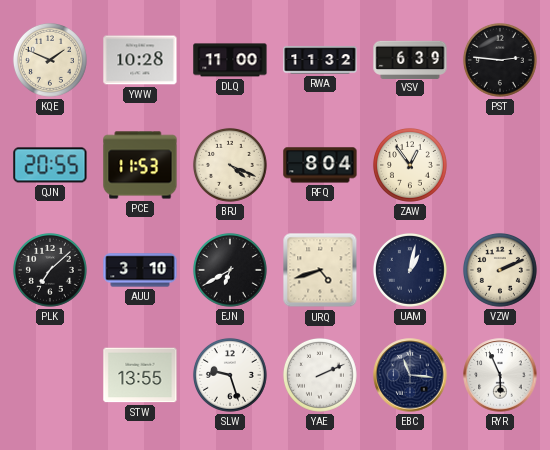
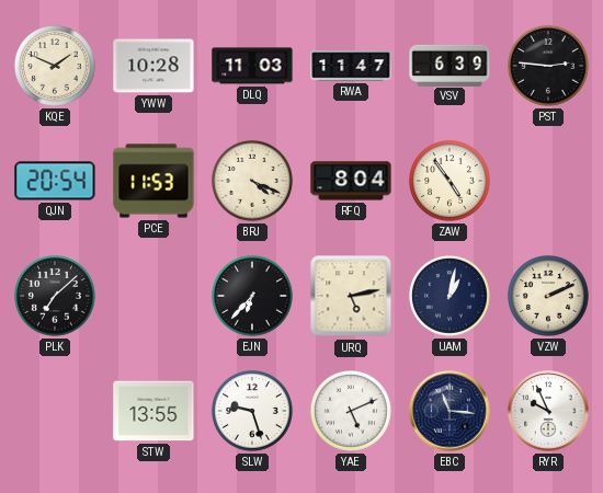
DLQ: 11:00 -> 11:03 (252, 66)
RWA: 11:32 -> 11:47 (351, 66)
QJN: 20:55 -> 20:54 (55, 181)
ZAW: 12:54 -> 4:54 (450, 181)
AUU: 3:10 -> none (140, 270)
EJN: 6:40 -> 6:37 (252, 296)
URQ: 4:42 -> 5:13 (351, 296)
YAE: 2:11 -> 5:11 (351, 411)
RYR: 5:56 -> 9:56 (548, 411)
